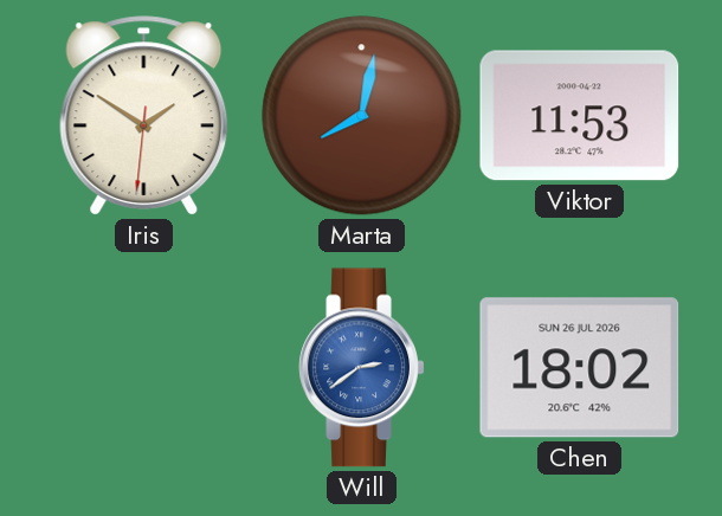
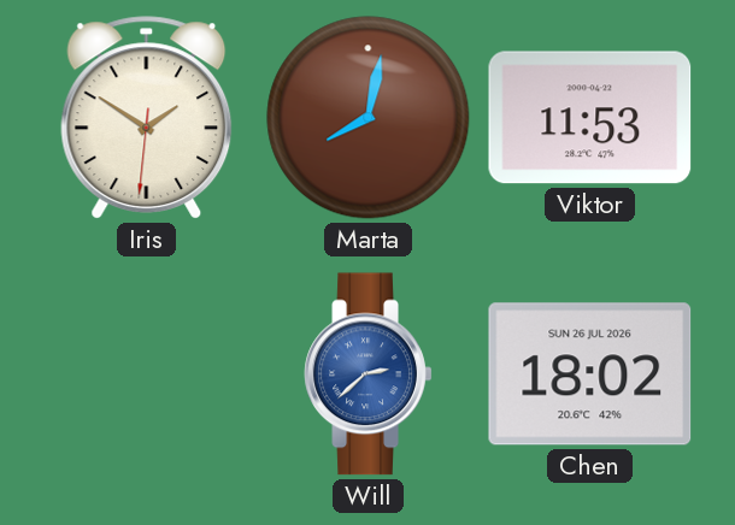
Will: 2:39 -> 2:38 (369, 374)
